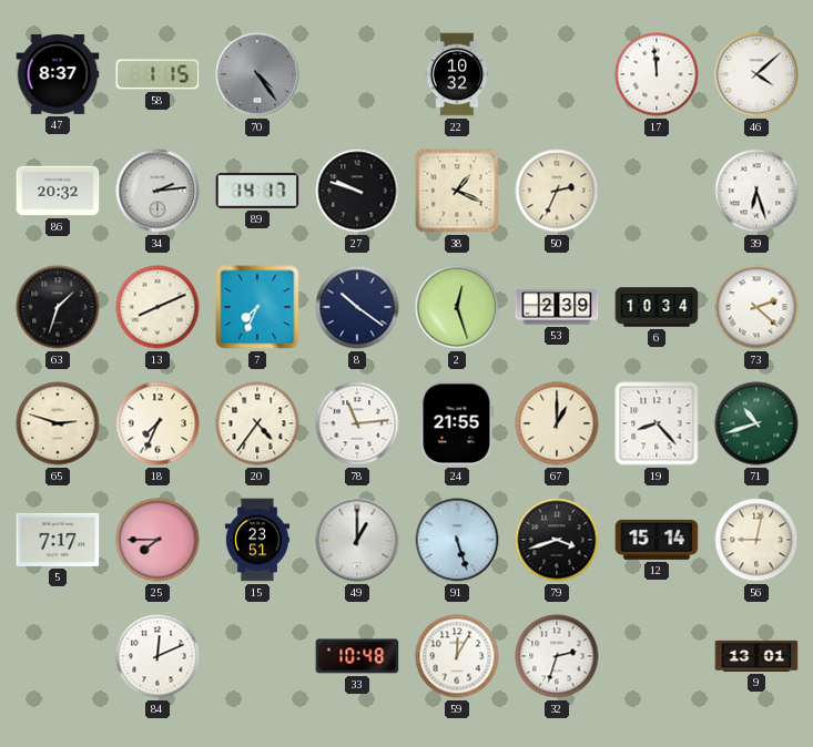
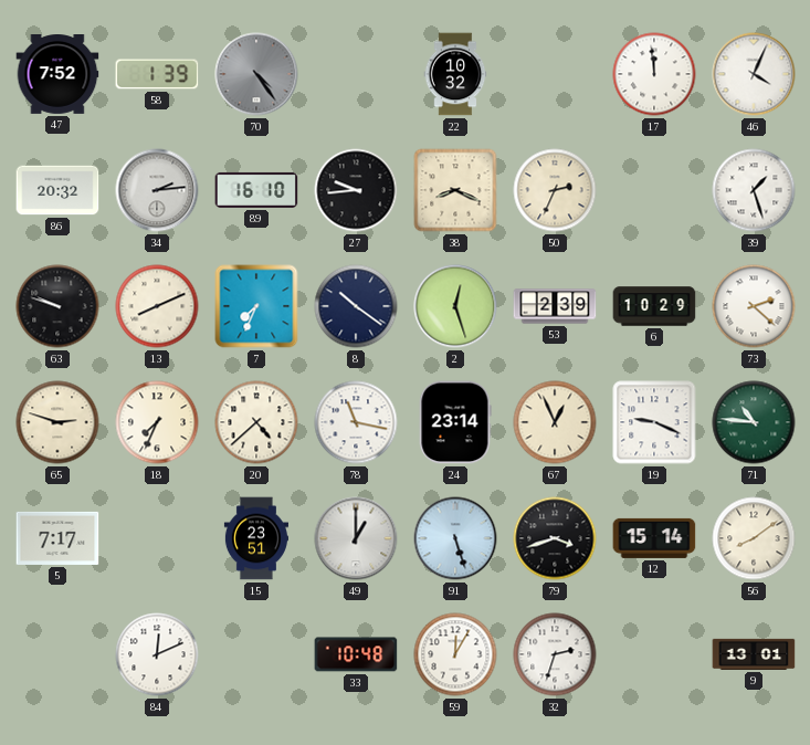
47: 8:37 -> 7:52 (57, 75)
58: 1:15 -> 1:39 (157, 74)
46: 4:08 -> 4:04 (754, 74)
89: 14:17 -> 16:10 (256, 190)
27: 9:48 -> 9:44 (356, 190)
38: 1:19 -> 8:19 (455, 190)
39: 6:27 -> 1:27 (754, 190)
63: 1:33 -> 9:48 (57, 306)
6: 10:34 -> 10:29 (654, 306)
20: 4:36 -> 4:38 (256, 422)
78: 11:14 -> 11:17 (356, 422)
24: 21:55 -> 23:14 (455, 422)
67: 1:00 -> 12:56 (555, 422)
19: 8:23 -> 9:19 (654, 422)
71: 10:42 -> 10:46 (754, 422)
25: 7:45 -> none (157, 540)
56: 9:02 -> 8:09 (754, 538)
